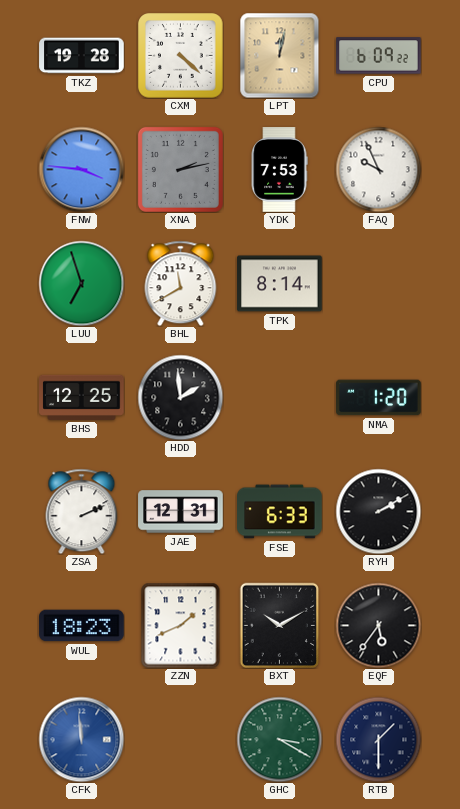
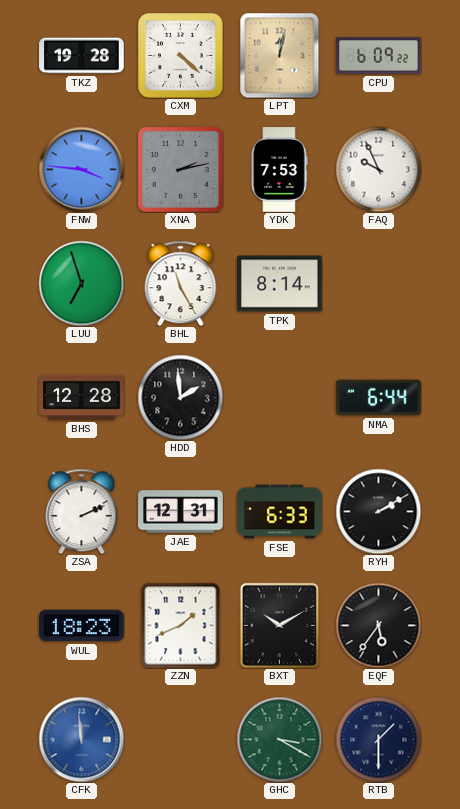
BHL: 11:40 -> 11:25 (181, 283)
BHS: 12:25 -> 12:28 (82, 397)
NMA: 1:20 -> 6:44 (379, 398)
